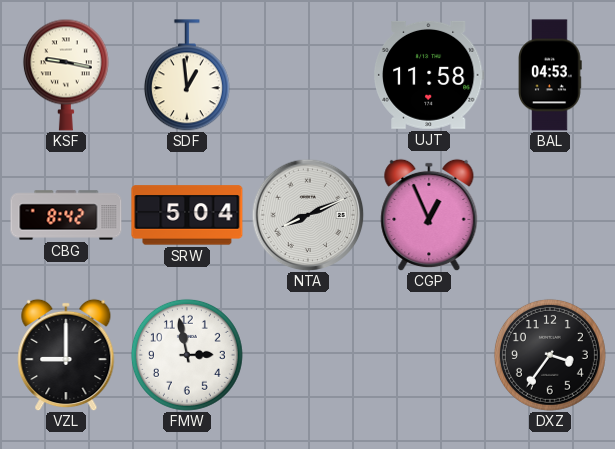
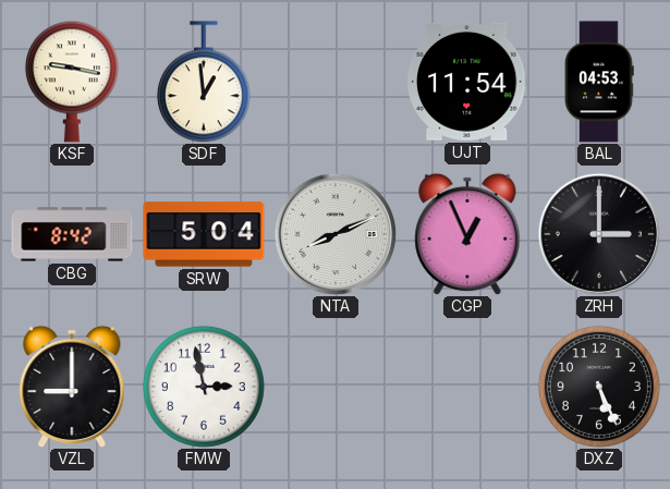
UJT: 11:58 -> 11:54 (467, 82)
ZRH: none -> 3:00 (599, 234)
DXZ: 3:36 -> 5:26 (599, 387)
